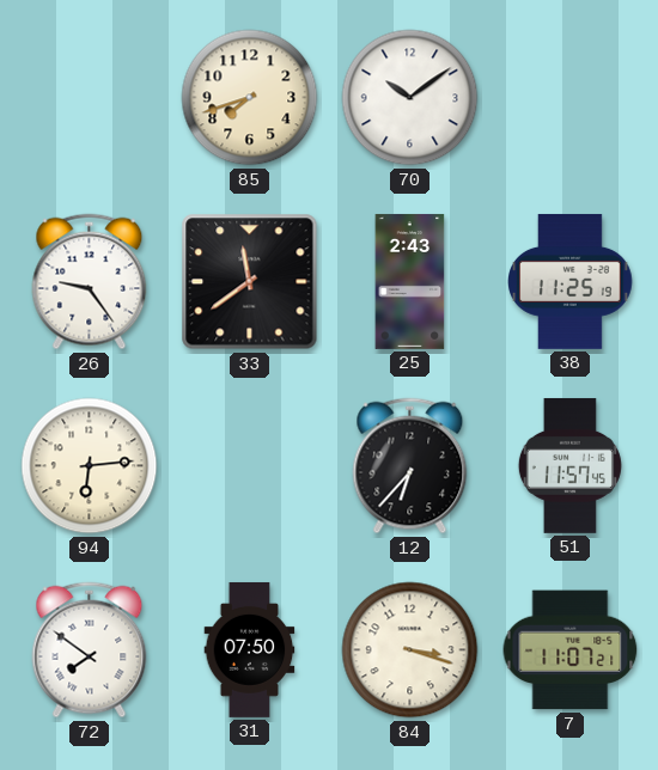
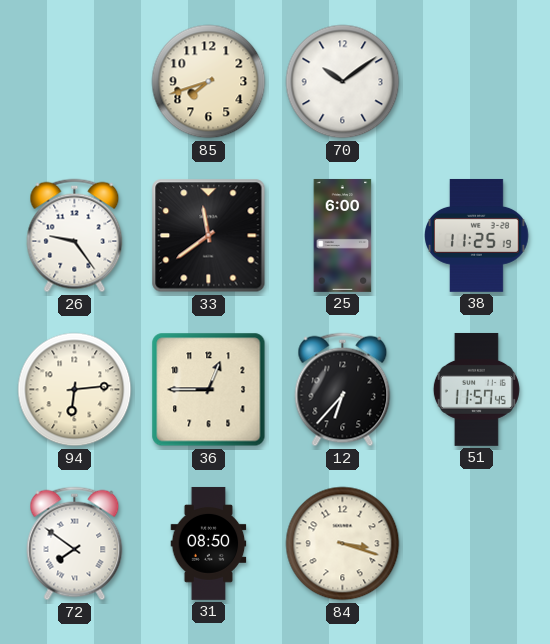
25: 2:43 -> 6:00 (343, 235)
36: none -> 12:45 (209, 390)
31: 07:50 -> 08:50 (209, 544)
7: 11:07 -> none (571, 650)
